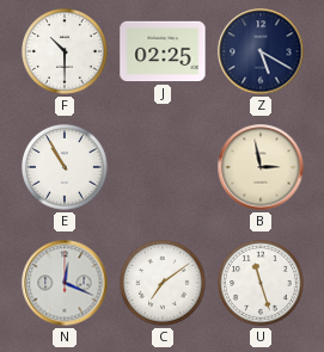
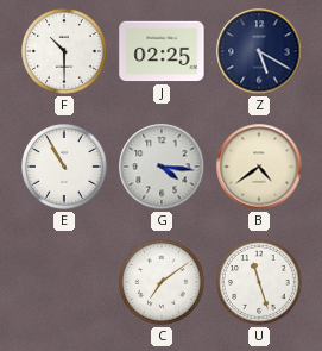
G: none -> 4:16 (162, 167)
B: 2:58 -> 4:39 (259, 167)
N: 12:19 -> none (65, 283)
